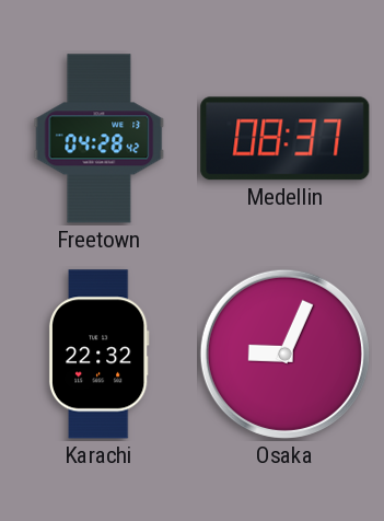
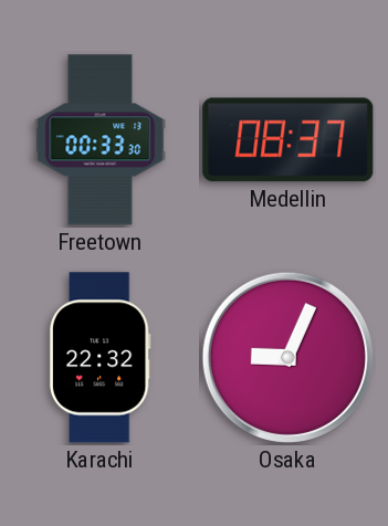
Freetown: 04:28 -> 00:33 (101, 140)
